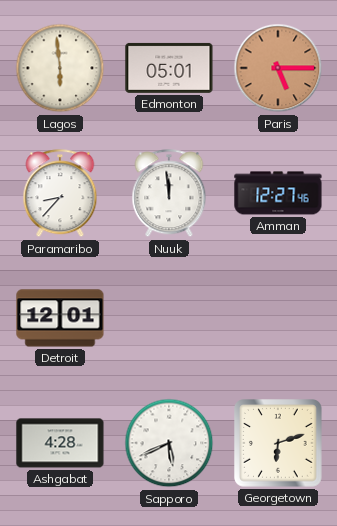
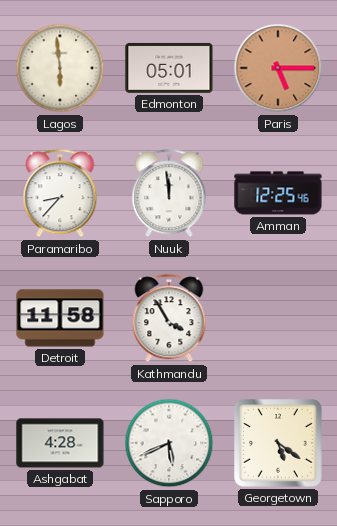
Amman: 12:27 -> 12:25 (278, 193)
Detroit: 12:01 -> 11:58 (60, 318)
Kathmandu: none -> 3:55 (169, 319)
Georgetown: 6:12 -> 5:21 (279, 444)
